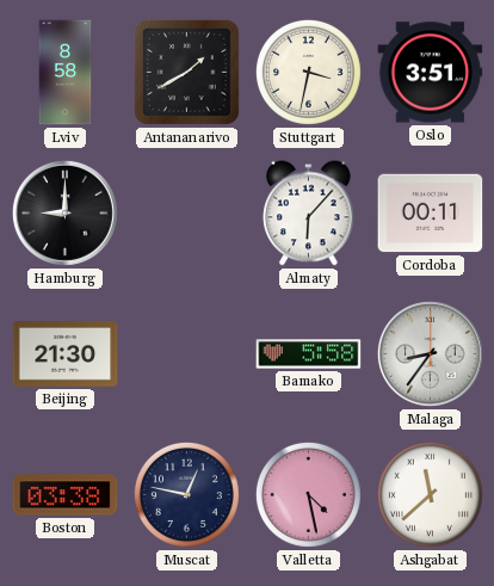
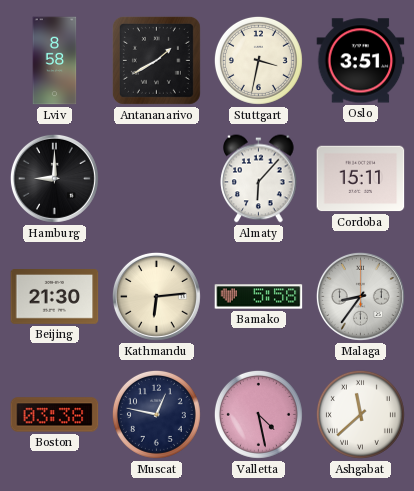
Cordoba: 00:11 -> 15:11 (361, 179)
Kathmandu: none -> 6:14 (156, 296)
